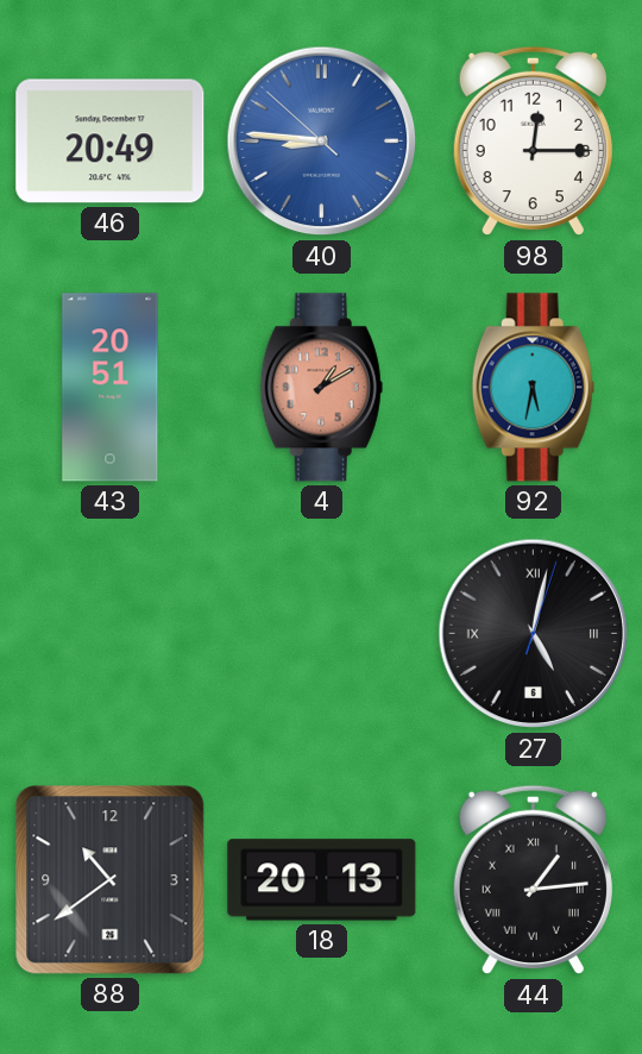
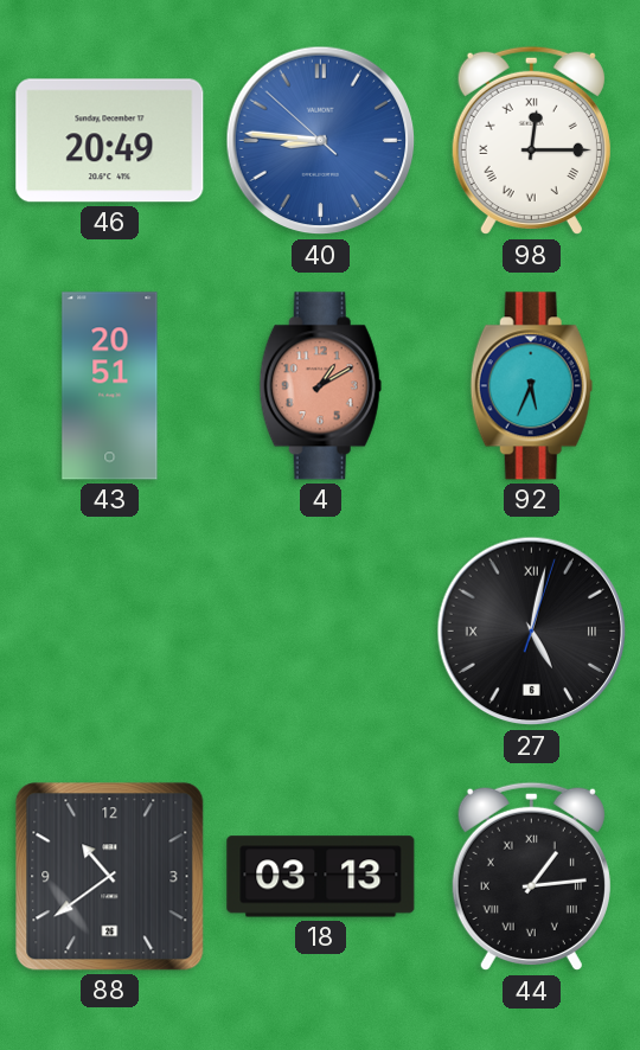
98 numerals: Arabic -> Roman (531, 141)
92: 5:32 -> 5:34 (531, 386)
18: 20:13 -> 03:13 (321, 877)
